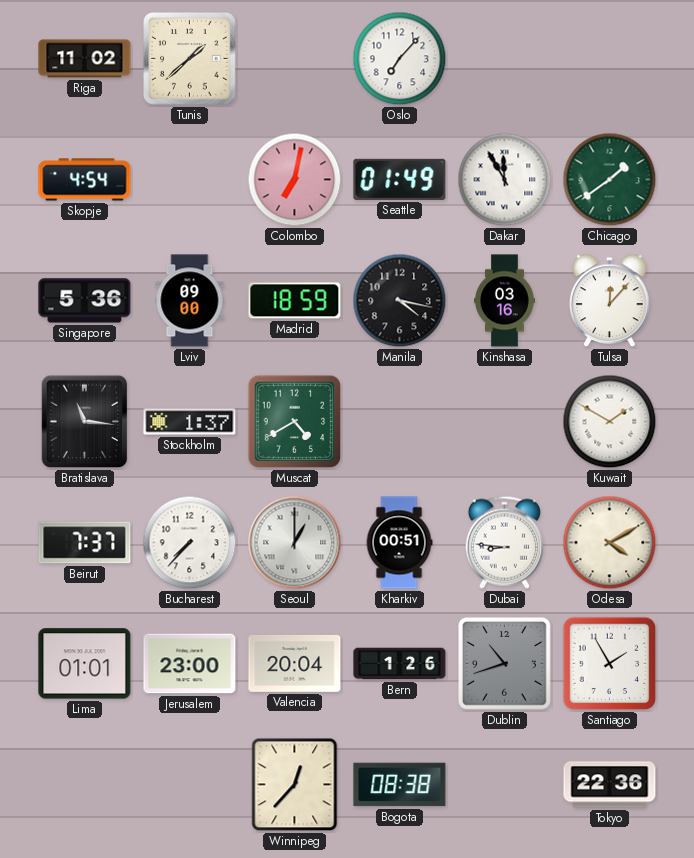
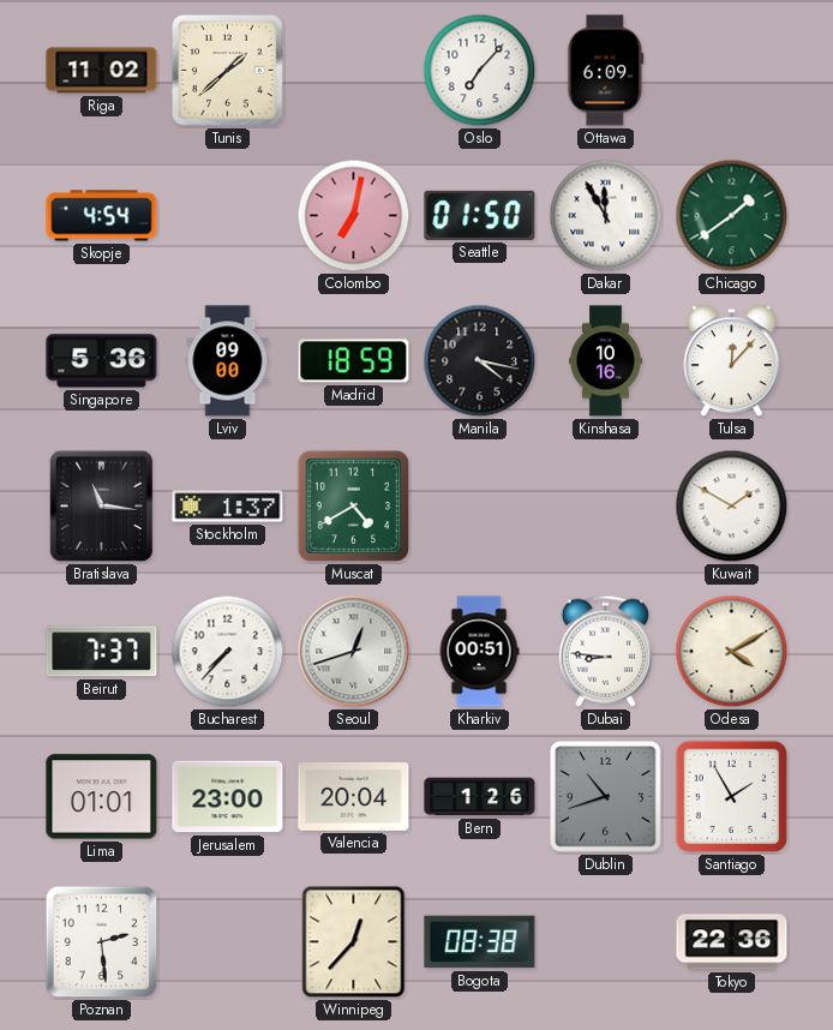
Ottawa: none -> 6:09 (606, 71)
Seattle: 01:49 -> 01:50 (480, 215)
Kinshasa: 03:16 -> 10:16 (606, 361)
Seoul: 1:00 -> 12:42 (354, 652)
Poznan: none -> 2:29 (102, 942)
